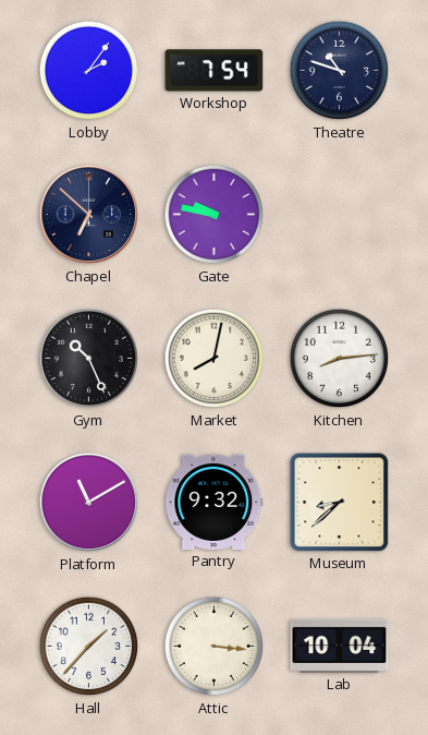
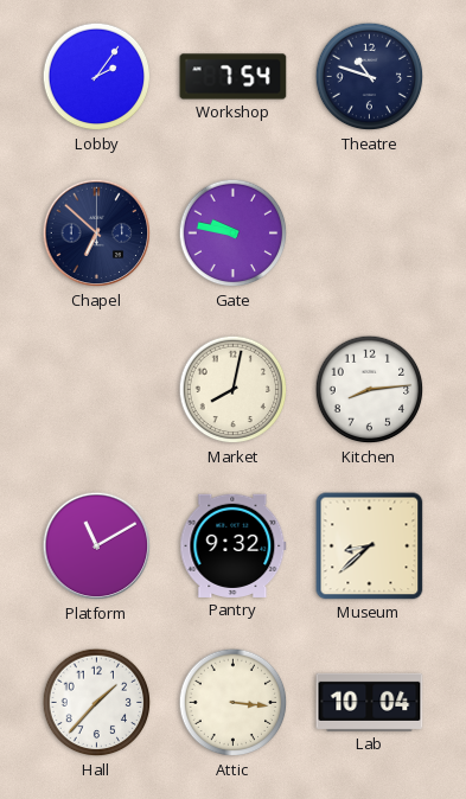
Gym: 10:26 -> none (89, 359)
